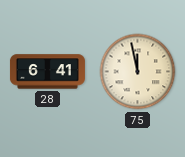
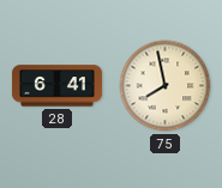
75: 11:58 -> 7:58 (166, 86)
